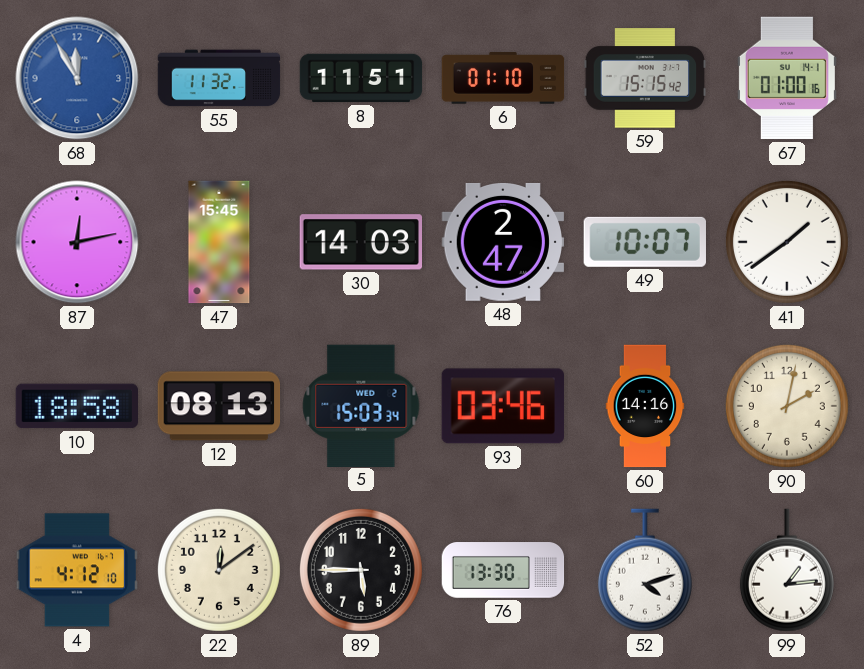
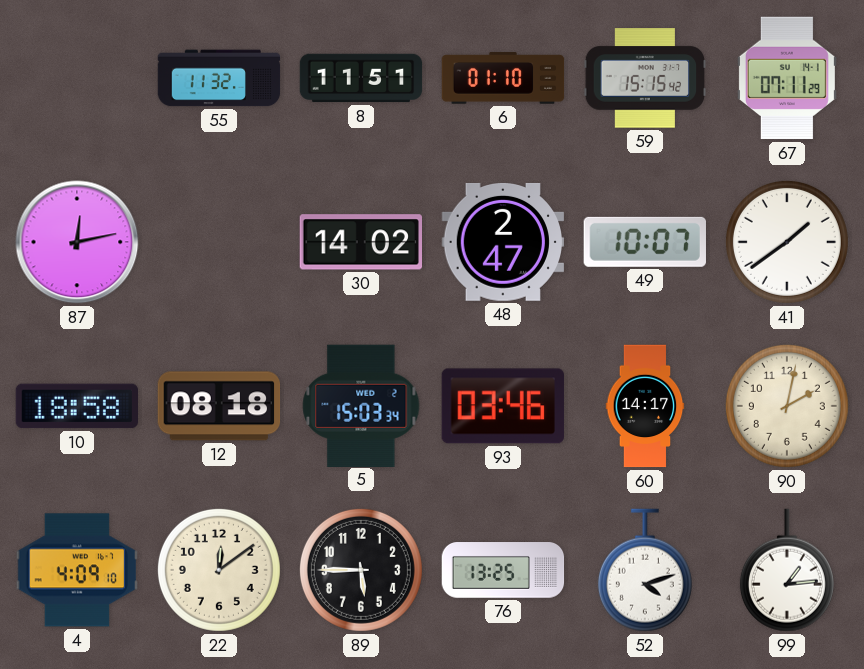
68: 11:55 -> none (77, 78)
67: 01:00 -> 07:11 (787, 78)
47: 15:45 -> none (219, 242)
30: 14:03 -> 14:02 (360, 242)
12: 08:13 -> 08:18 (219, 406)
60: 14:16 -> 14:17 (645, 406)
4: 4:12 -> 4:09 (76, 570)
76: 13:30 -> 13:25 (503, 570)
